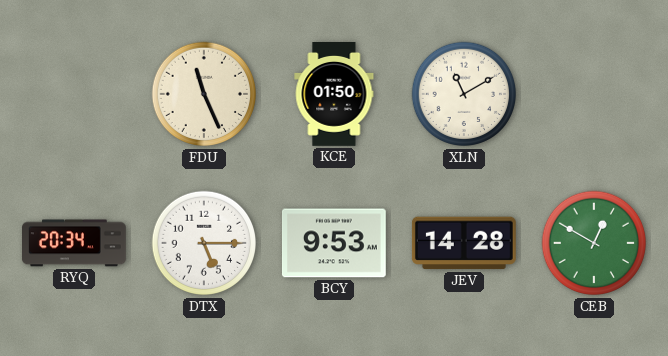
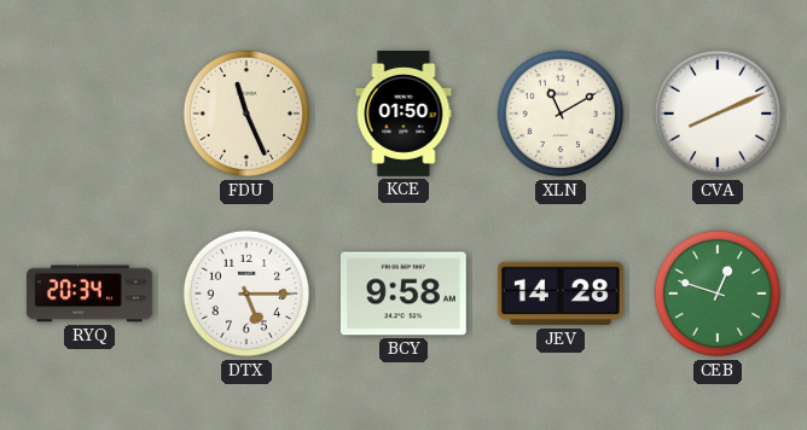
CVA: none -> 8:11 (718, 114)
BCY: 9:53 -> 9:58 (403, 294)
CEB: 12:50 -> 12:48 (718, 294)
